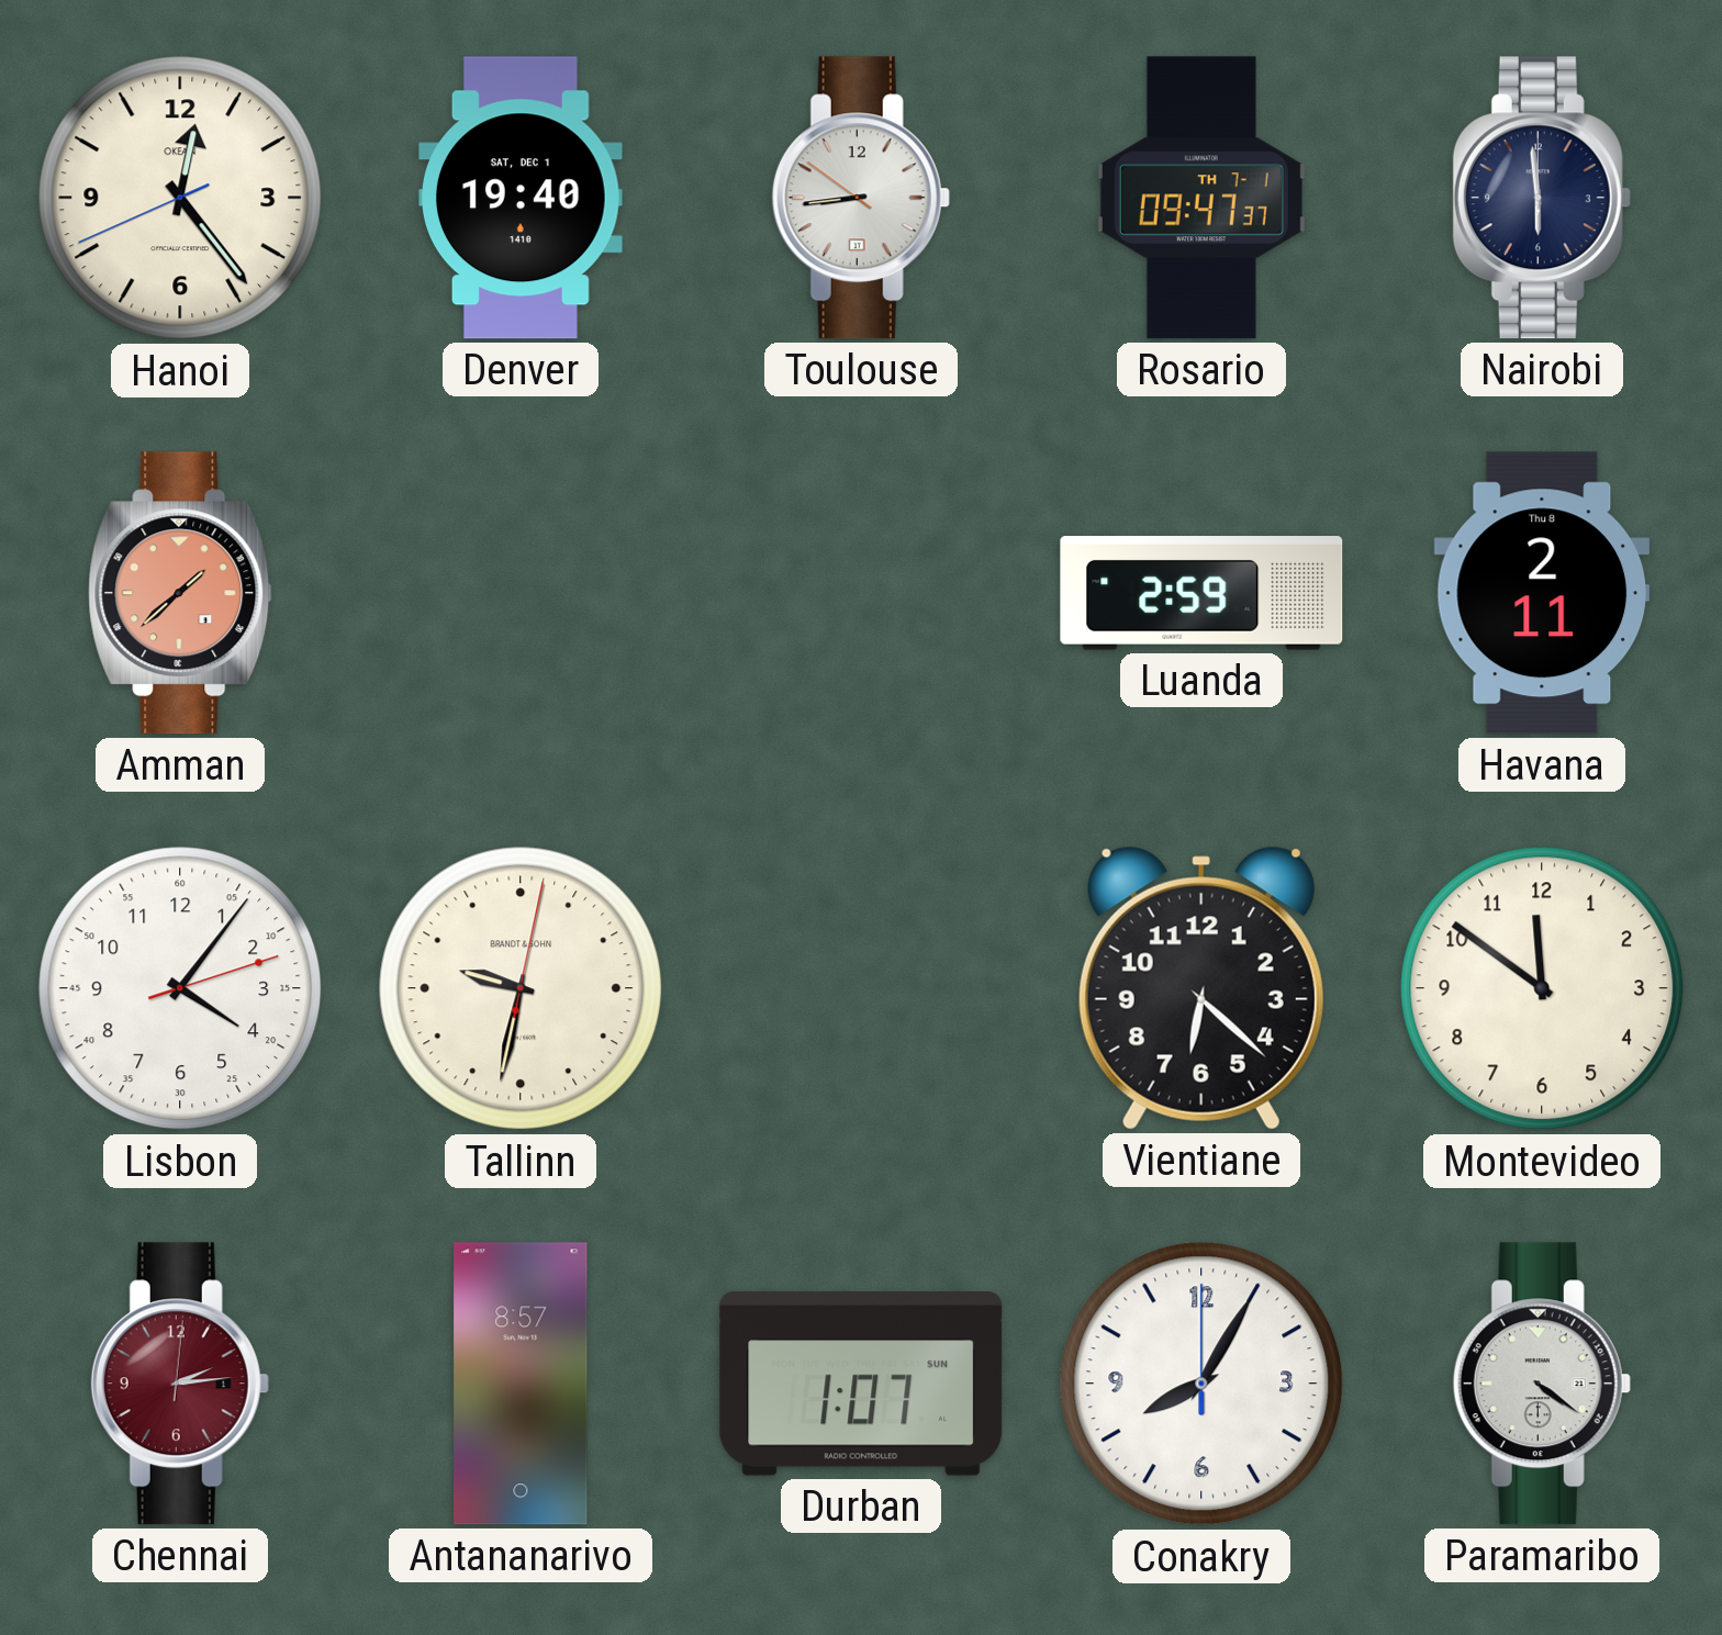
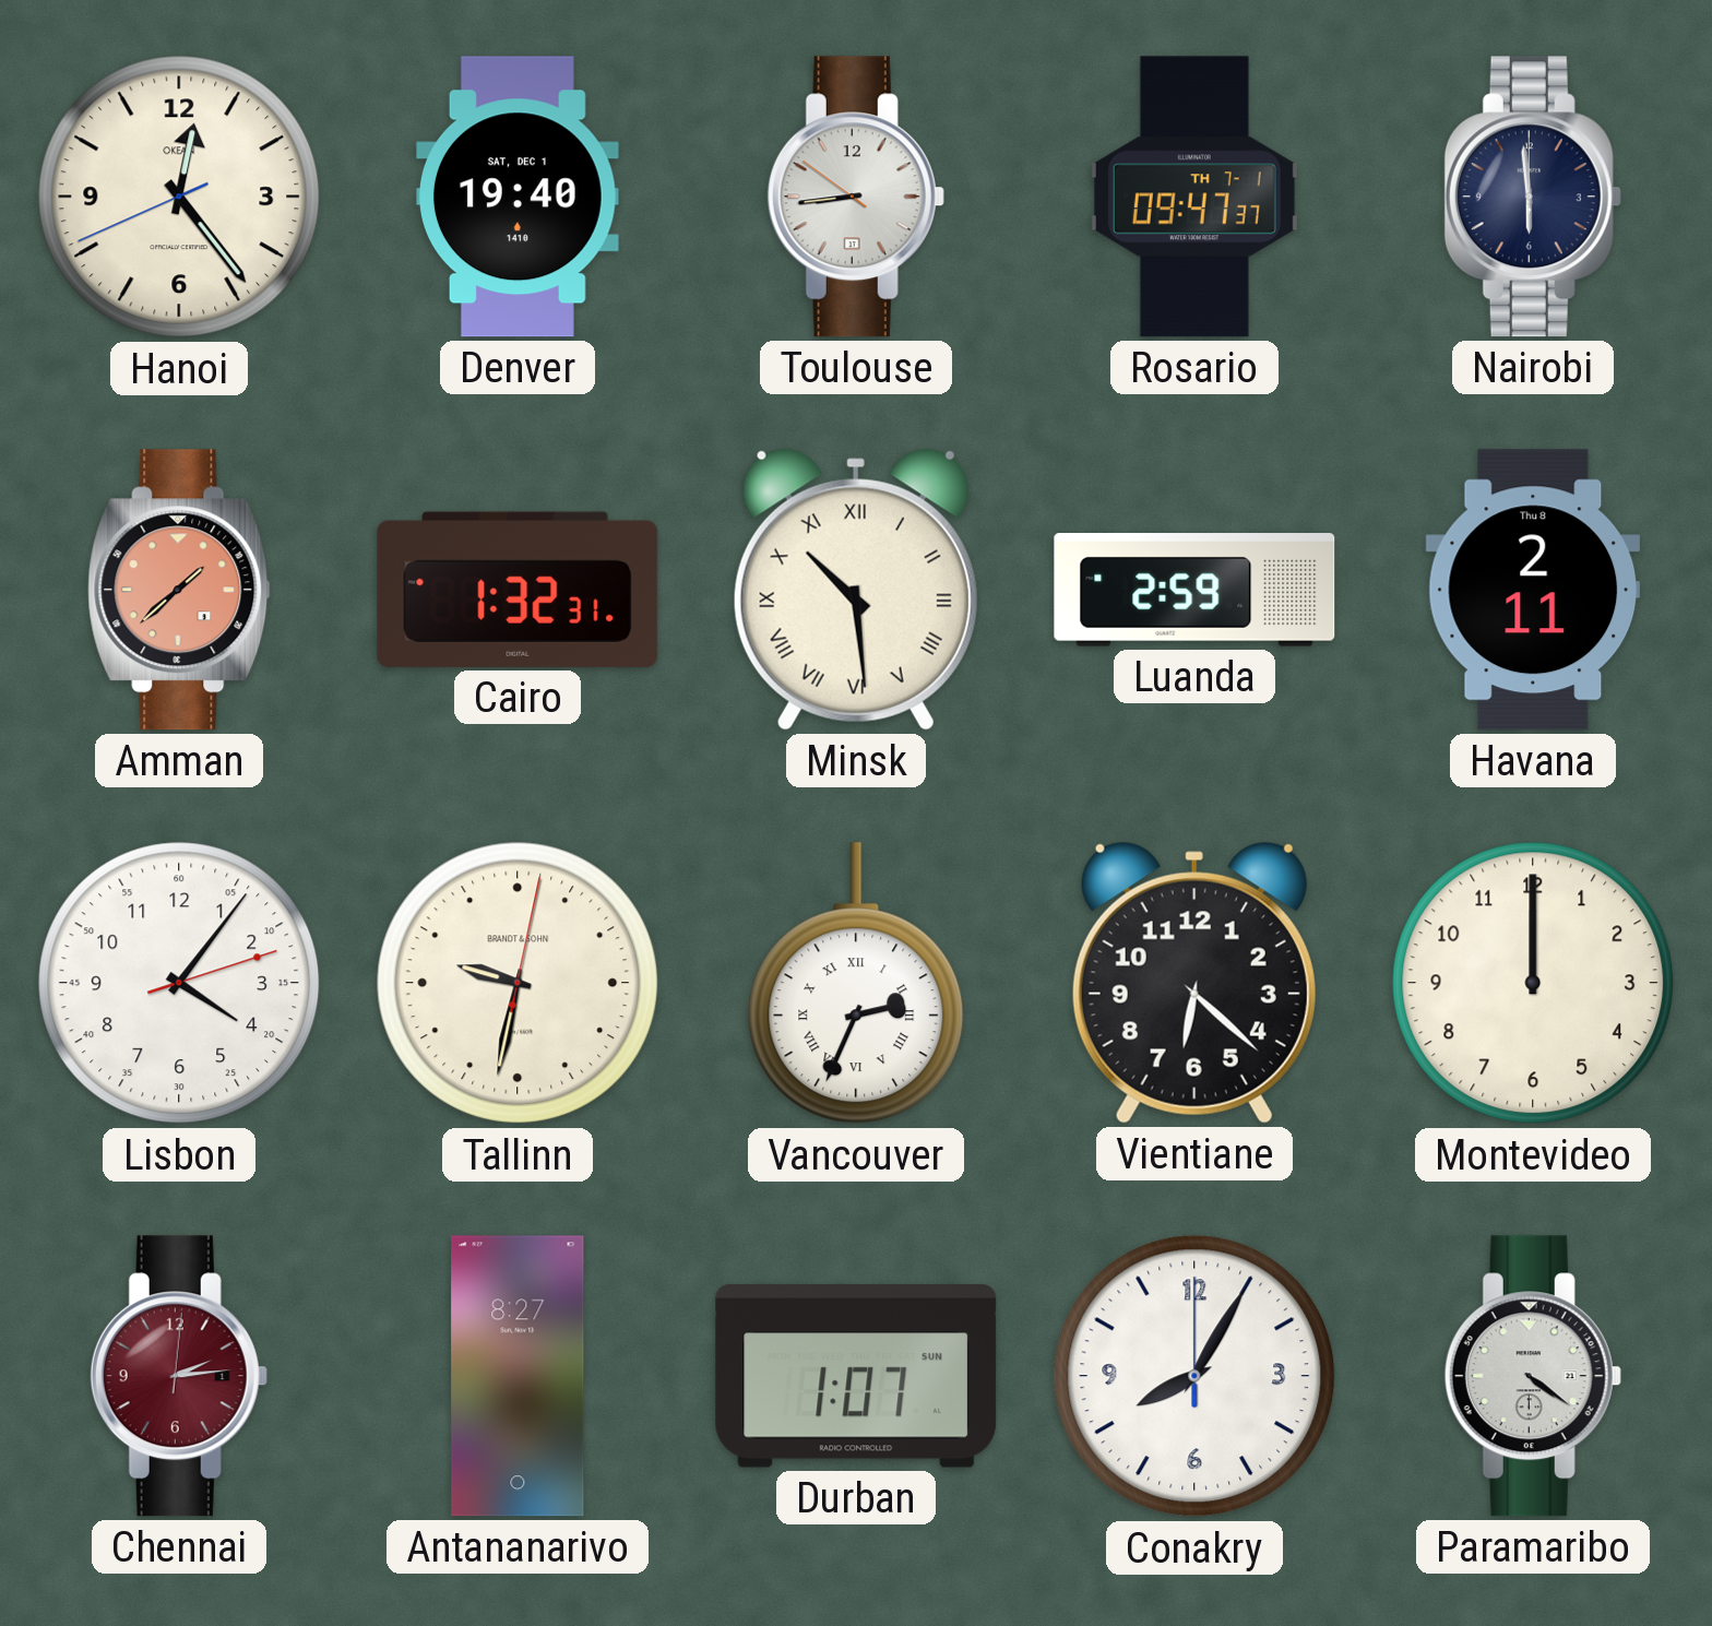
Cairo: none -> 1:32 (518, 590)
Minsk: none -> 10:29 (856, 590)
Vancouver: none -> 2:34 (856, 984)
Montevideo: 11:51 -> 12:00 (1533, 983)
Antananarivo: 8:57 -> 8:27 (518, 1376)
